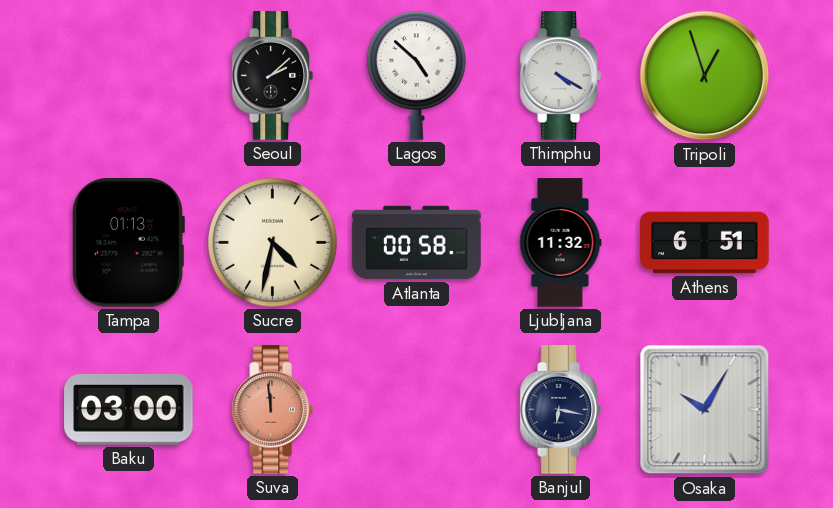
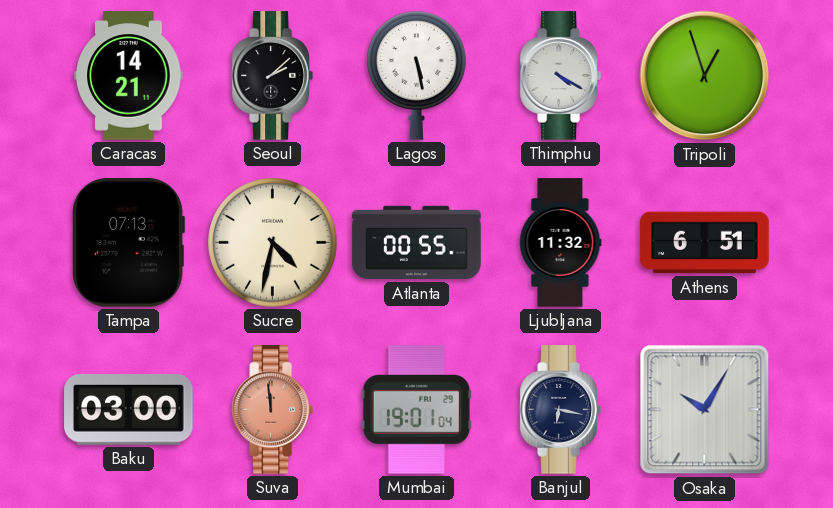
Caracas: none -> 14:21 (129, 76)
Lagos: 4:52 -> 5:28 (417, 76)
Tampa: 01:13 -> 07:13 (128, 243)
Atlanta: 00:58 -> 00:55 (417, 243)
Mumbai: none -> 19:01 (416, 410)
